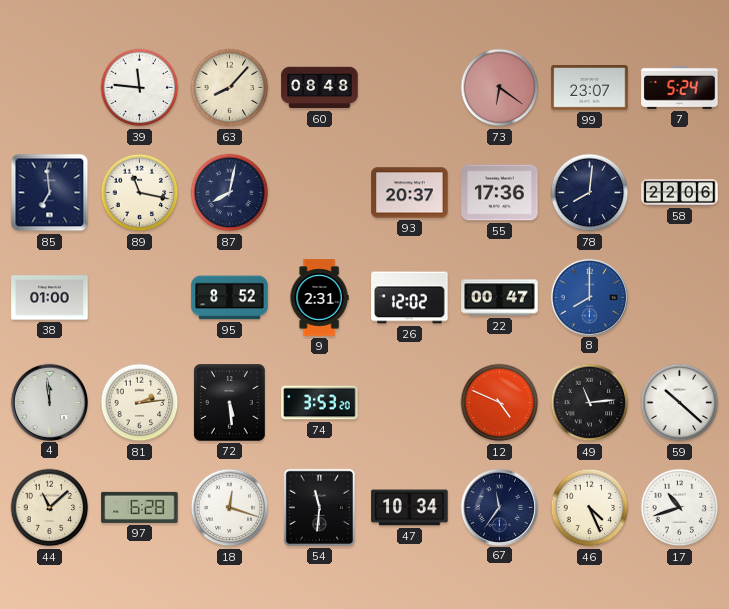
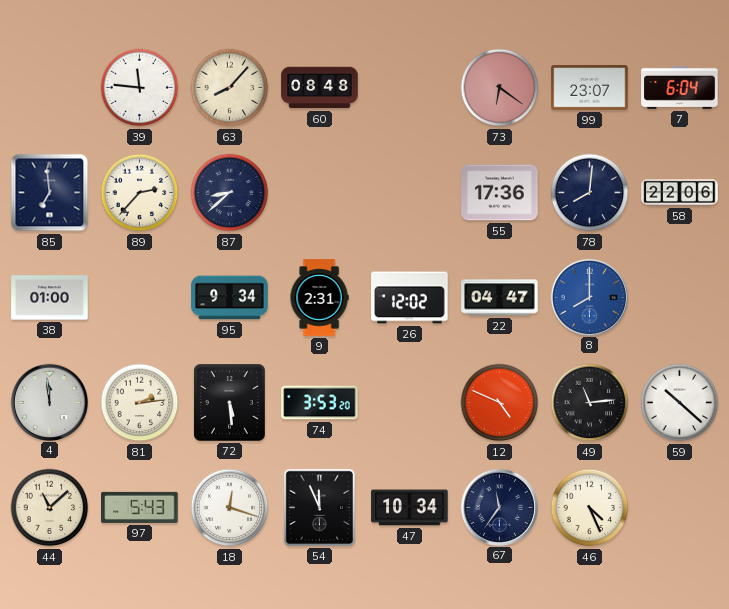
7: 5:24 -> 6:04 (680, 87)
89: 11:17 -> 2:37 (140, 193)
87: 8:02 -> 8:38 (230, 193)
93: 20:37 -> none (410, 193)
95: 8:52 -> 9:34 (230, 298)
22: 00:47 -> 04:47 (500, 298)
97: 6:28 -> 5:43 (140, 507)
54: 11:31 -> 11:56 (319, 507)
17: 10:42 -> none (680, 508)
